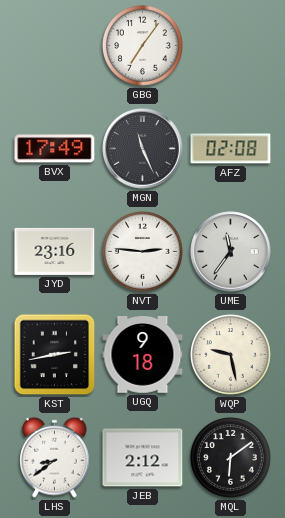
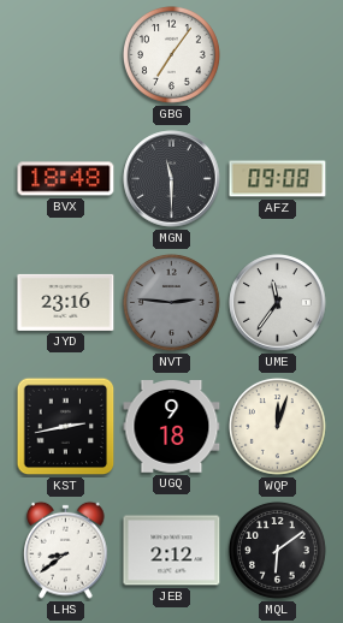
BVX: 17:49 -> 18:48 (66, 179)
MGN: 11:26 -> 11:30 (172, 179)
AFZ: 02:08 -> 09:08 (278, 179)
NVT dial: white -> grey (171, 302)
WQP: 9:28 -> 12:03 (277, 426)
